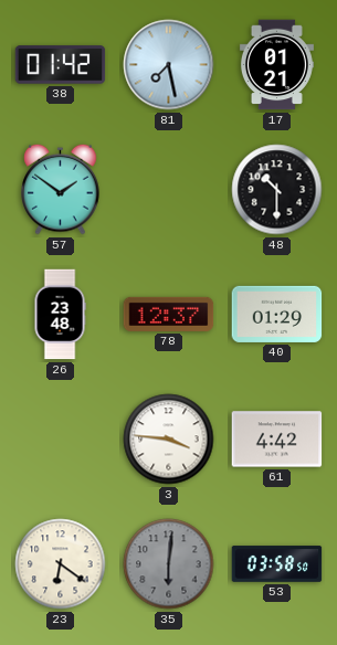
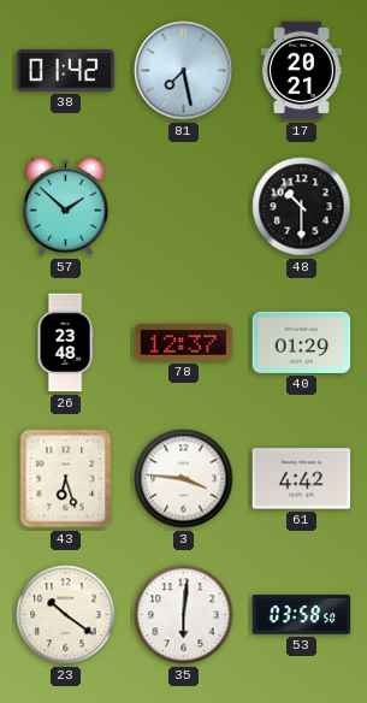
17: 01:21 -> 20:21 (301, 71)
57: 1:51 -> 1:52 (66, 206)
43: none -> 6:27 (66, 479)
23: 6:21 -> 10:21 (66, 615)
35 dial: grey -> white (184, 615)
